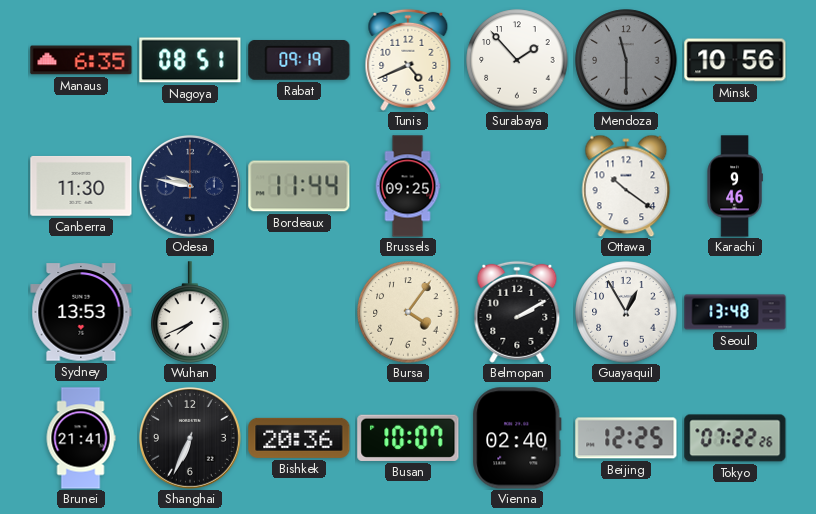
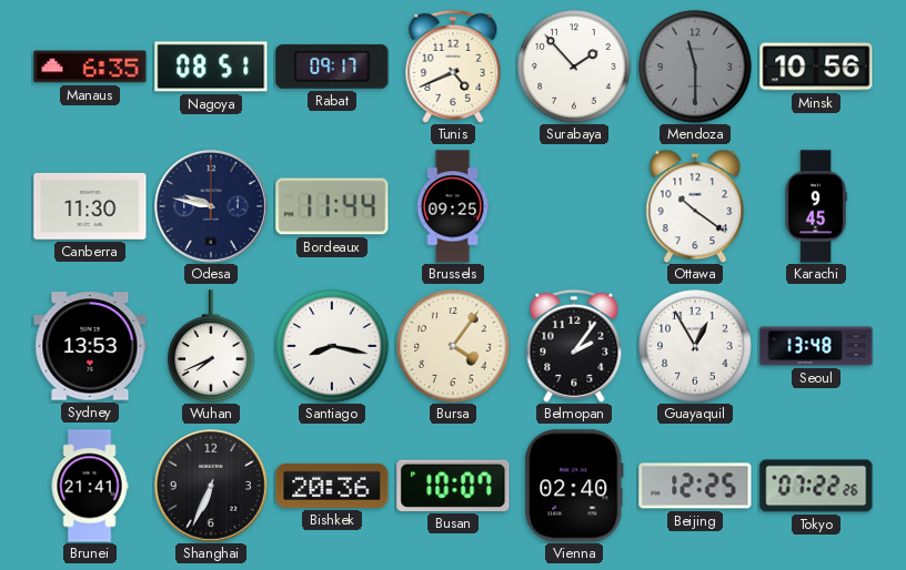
Rabat: 09:19 -> 09:17 (332, 67)
Karachi: 9:46 -> 9:45 (816, 206)
Santiago: none -> 8:17 (332, 346)
Belmopan: 2:10 -> 2:06 (574, 346)
